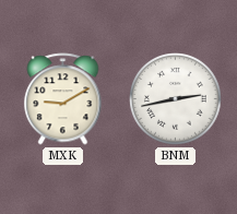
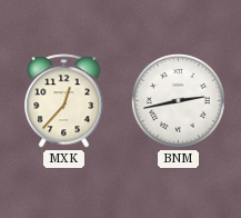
MXK: 9:10 -> 12:37 (64, 101)
